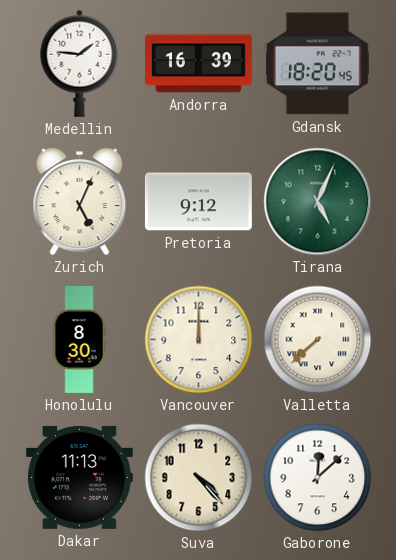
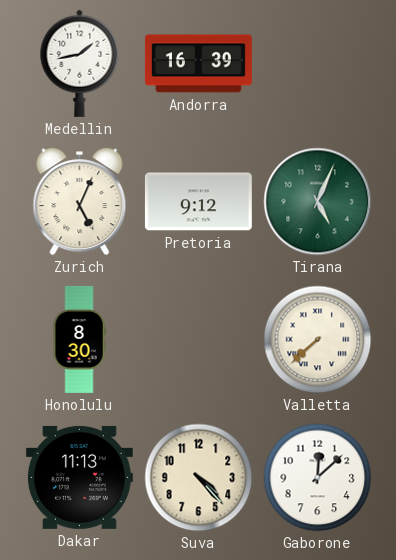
Medellin: 1:46 -> 1:43 (80, 63)
Gdansk: 18:20 -> none (317, 64)
Vancouver: 12:00 -> none (199, 340)
